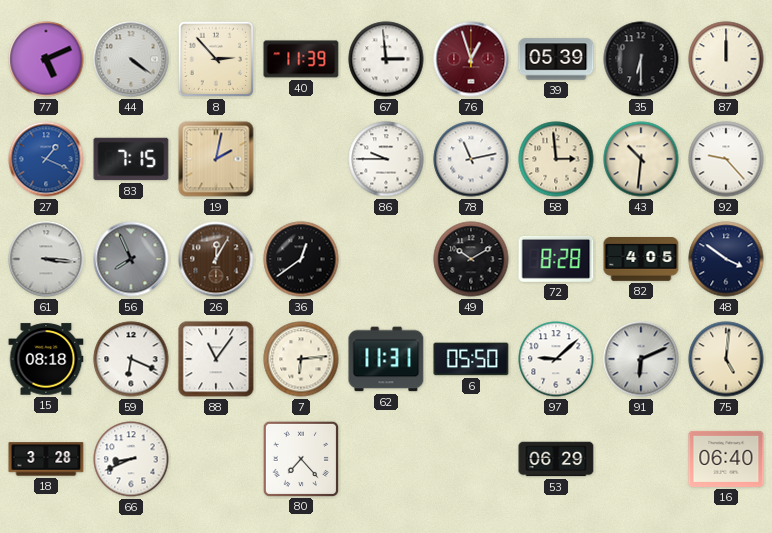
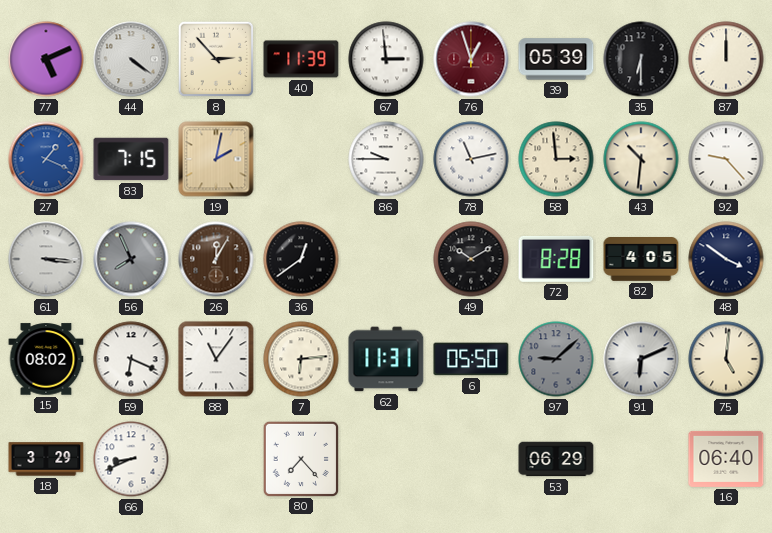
15: 08:18 -> 08:02 (46, 359)
97 dial: white -> grey (556, 359)
18: 3:28 -> 3:29 (46, 459)
